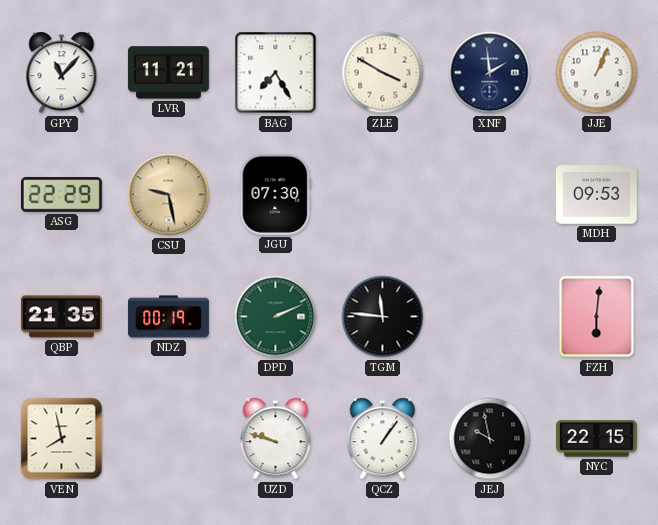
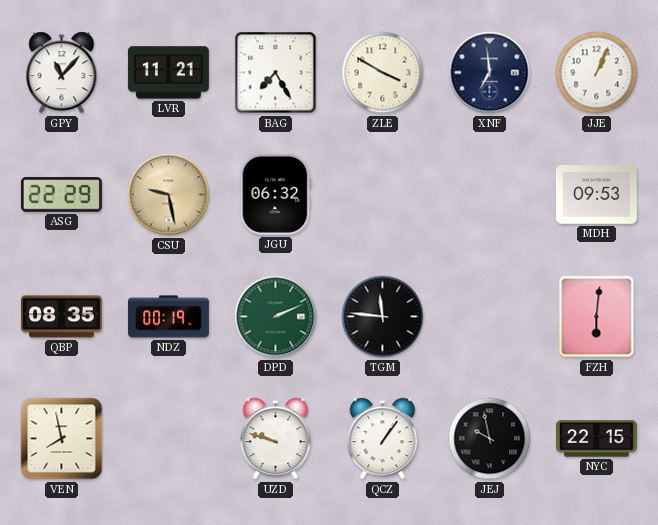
XNF: 1:59 -> 6:59 (490, 73)
JGU: 07:30 -> 06:32 (276, 194)
QBP: 21:35 -> 08:35 (61, 317)
